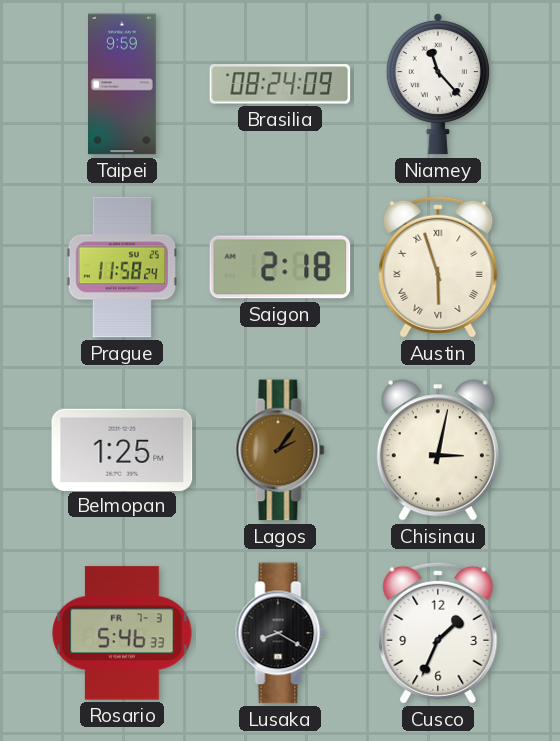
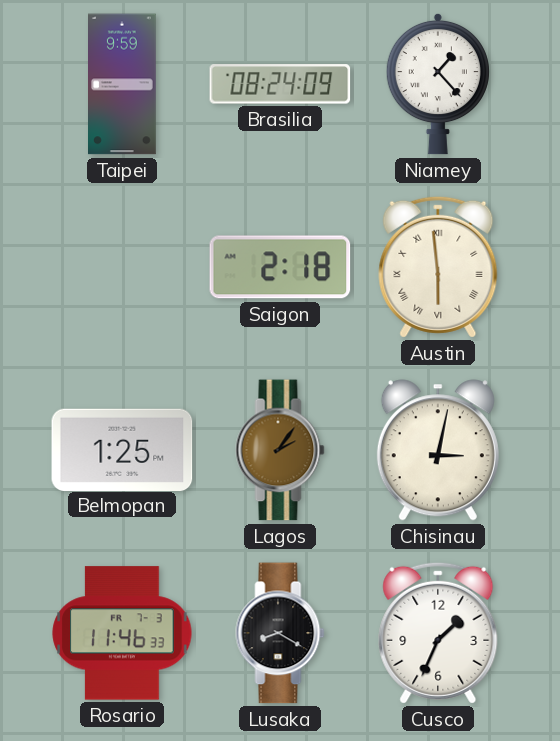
Niamey: 11:23 -> 1:23 (438, 84)
Prague: 11:58 -> none (121, 267)
Austin: 5:57 -> 5:59 (438, 267)
Rosario: 5:46 -> 11:46 (122, 633)
